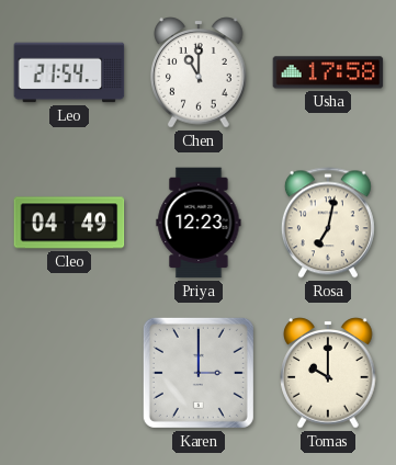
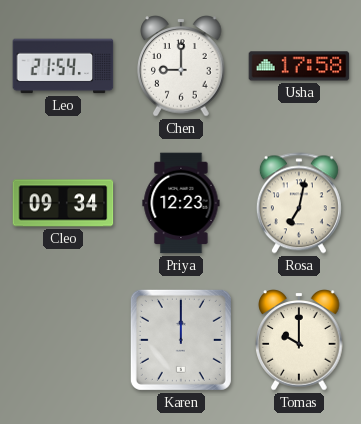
Chen: 11:00 -> 9:00 (181, 66)
Cleo: 04:49 -> 09:34 (63, 203)
Karen: 3:00 -> 12:00 (181, 340)
